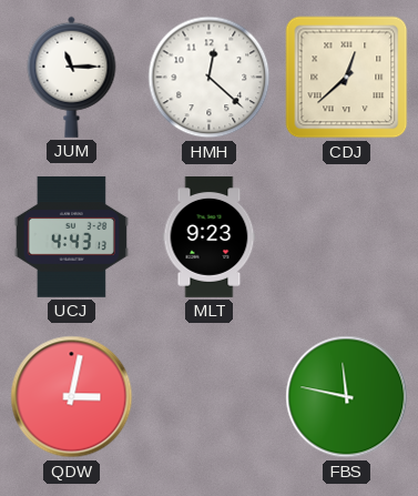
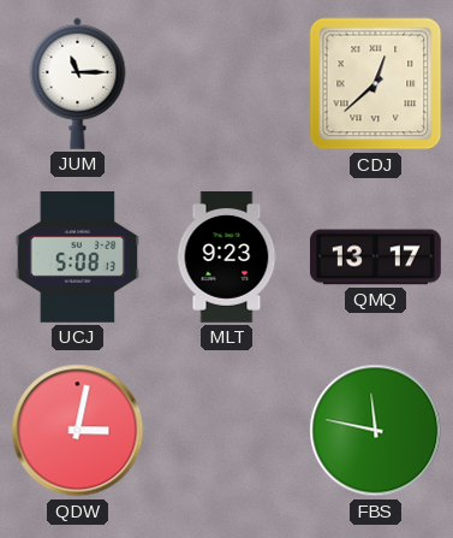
HMH: 12:22 -> none (210, 78)
UCJ: 4:43 -> 5:08 (77, 256)
QMQ: none -> 13:17 (375, 258)
